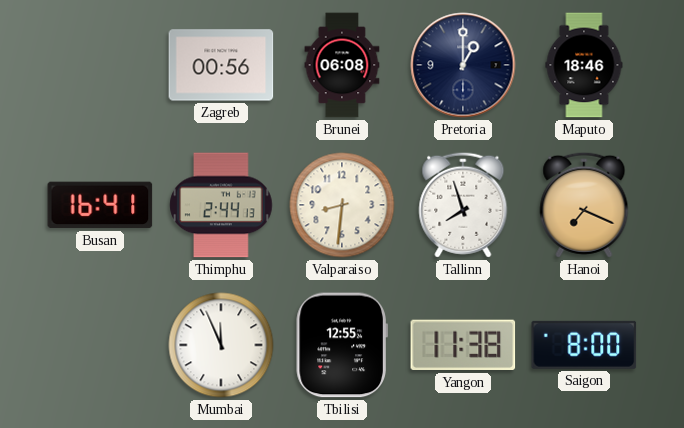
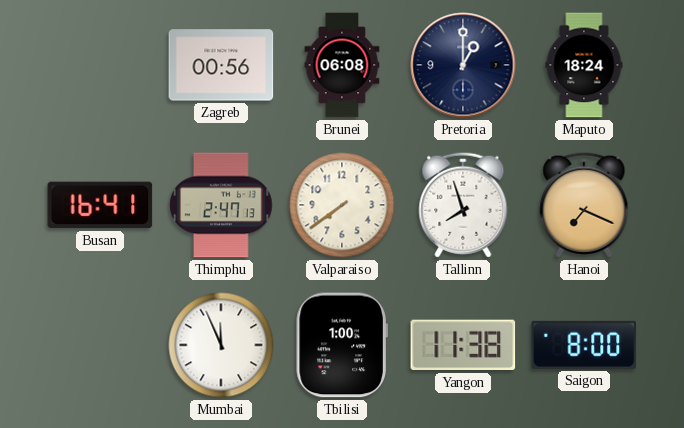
Maputo: 18:46 -> 18:24 (584, 65)
Thimphu: 2:44 -> 2:47 (221, 205)
Valparaiso: 8:31 -> 7:39 (342, 205)
Tbilisi: 12:55 -> 1:00 (342, 345)
